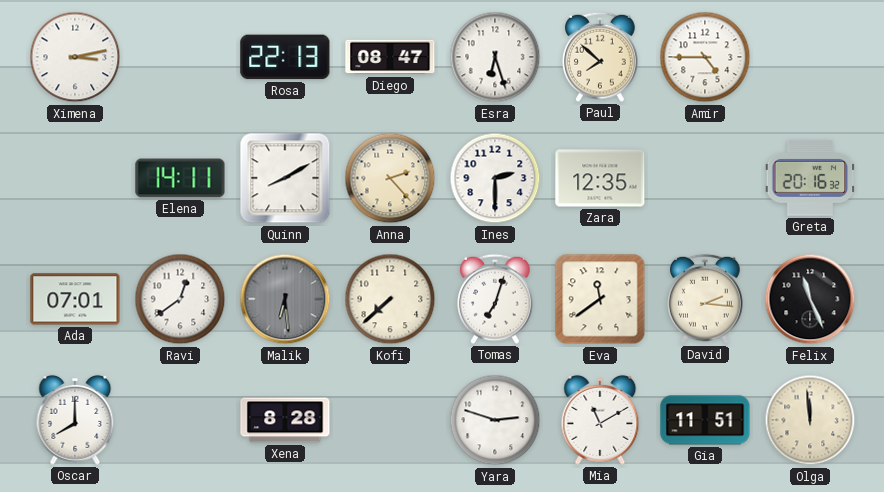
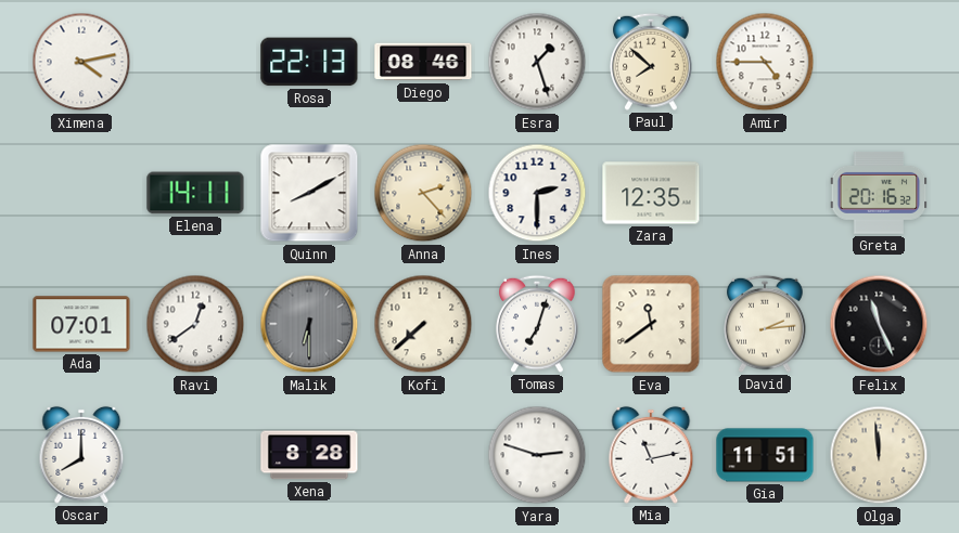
Ximena: 3:13 -> 4:13 (81, 62)
Diego: 08:47 -> 08:46 (423, 62)
Esra: 6:27 -> 1:27 (537, 62)
Malik: 6:29 -> 6:30 (309, 324)
David: 2:16 -> 2:14 (765, 324)
Mia: 11:10 -> 11:13 (651, 455)
